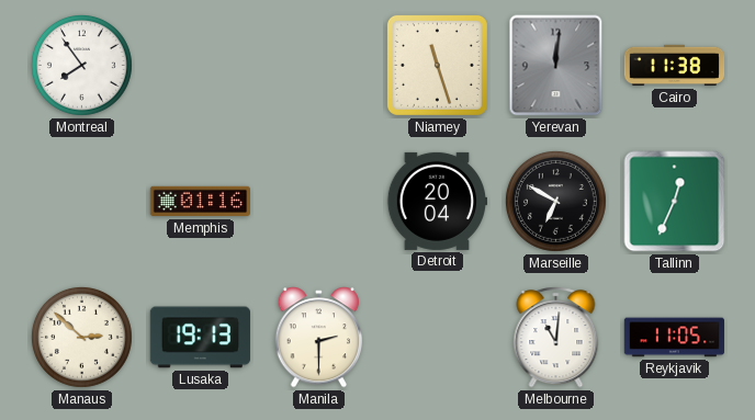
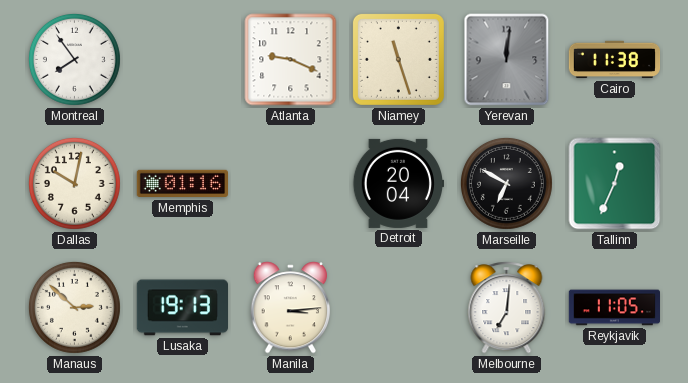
Atlanta: none -> 9:19 (291, 60)
Dallas: none -> 10:02 (74, 183)
Manila: 2:30 -> 3:14 (291, 308)
Melbourne: 11:01 -> 7:01 (507, 308)
